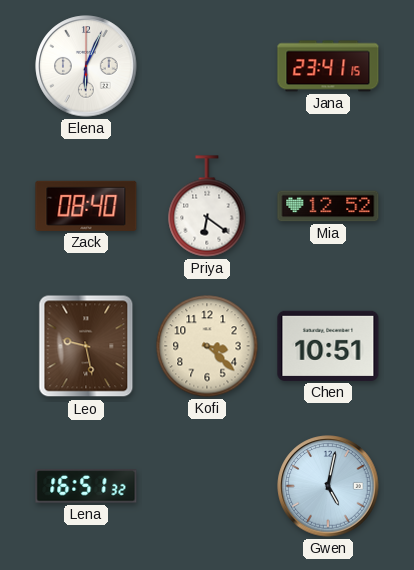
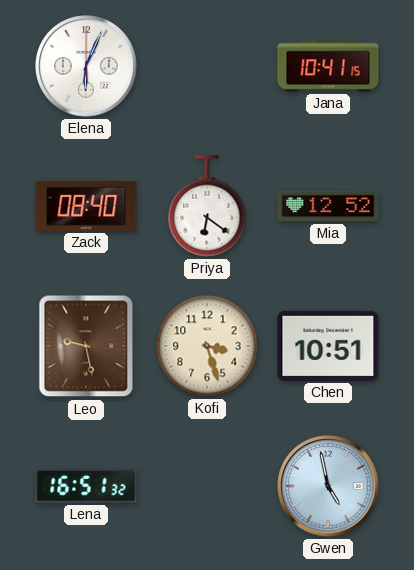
Jana: 23:41 -> 10:41 (328, 66)
Kofi: 3:22 -> 3:27 (207, 346)
Gwen: 5:02 -> 4:58 (328, 486)
